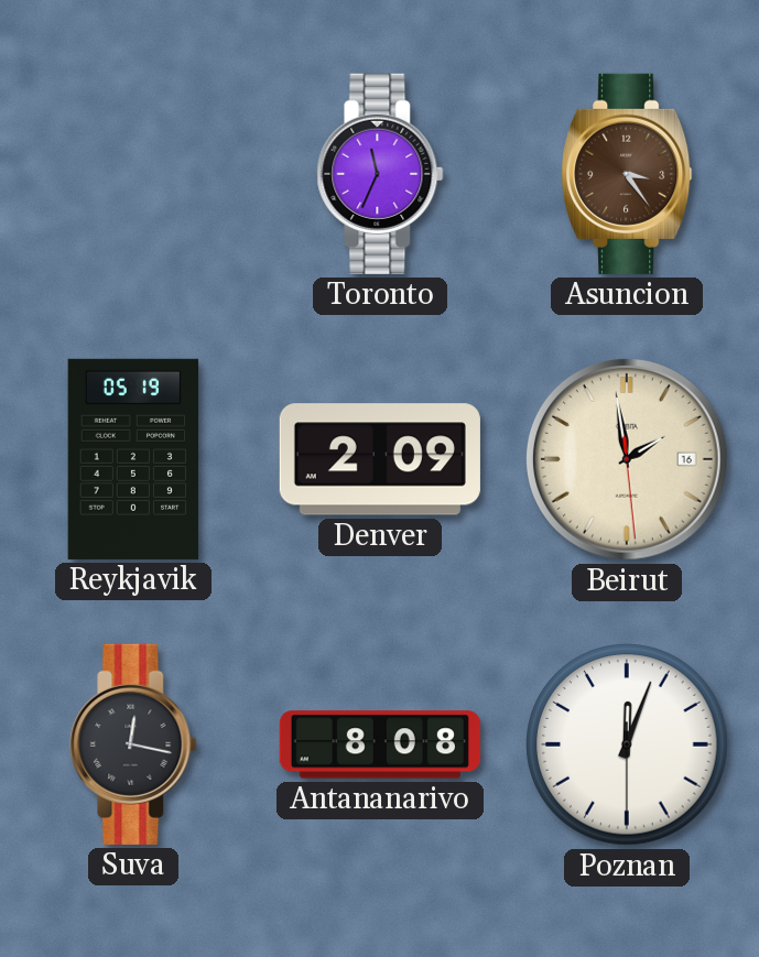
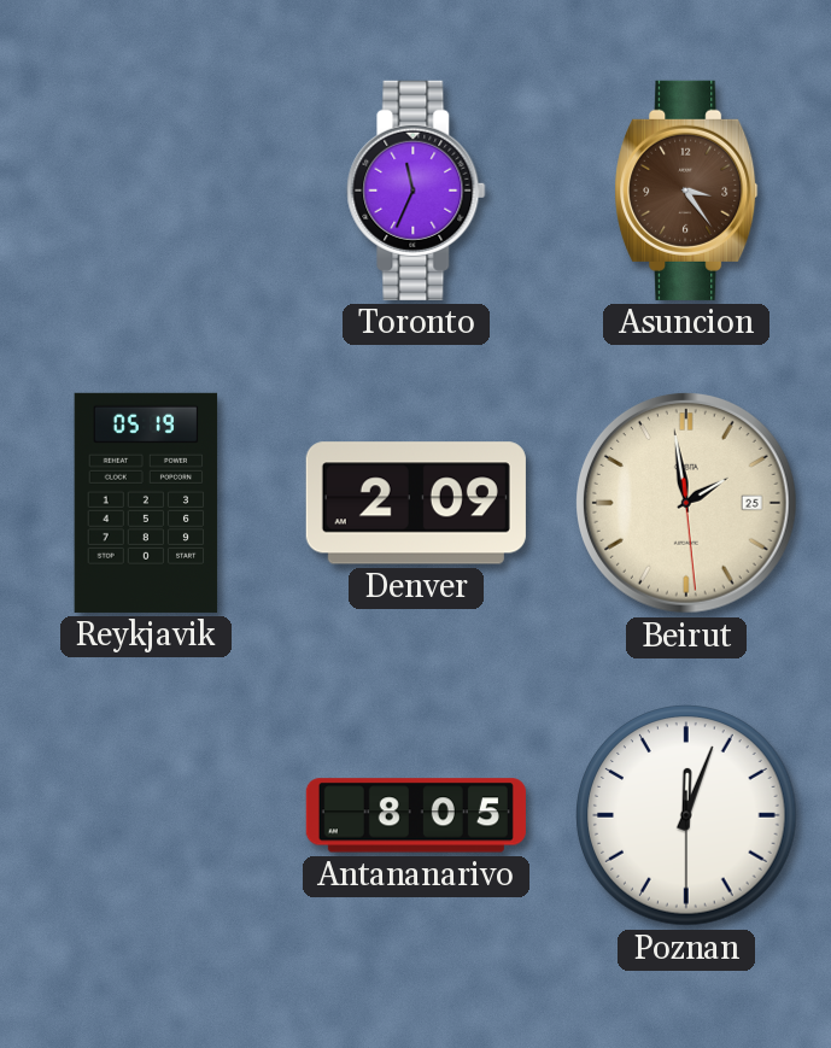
Beirut date: 16 -> 25 (687, 504)
Suva: 12:17 -> none (133, 744)
Antananarivo: 8:08 -> 8:05 (416, 815)
